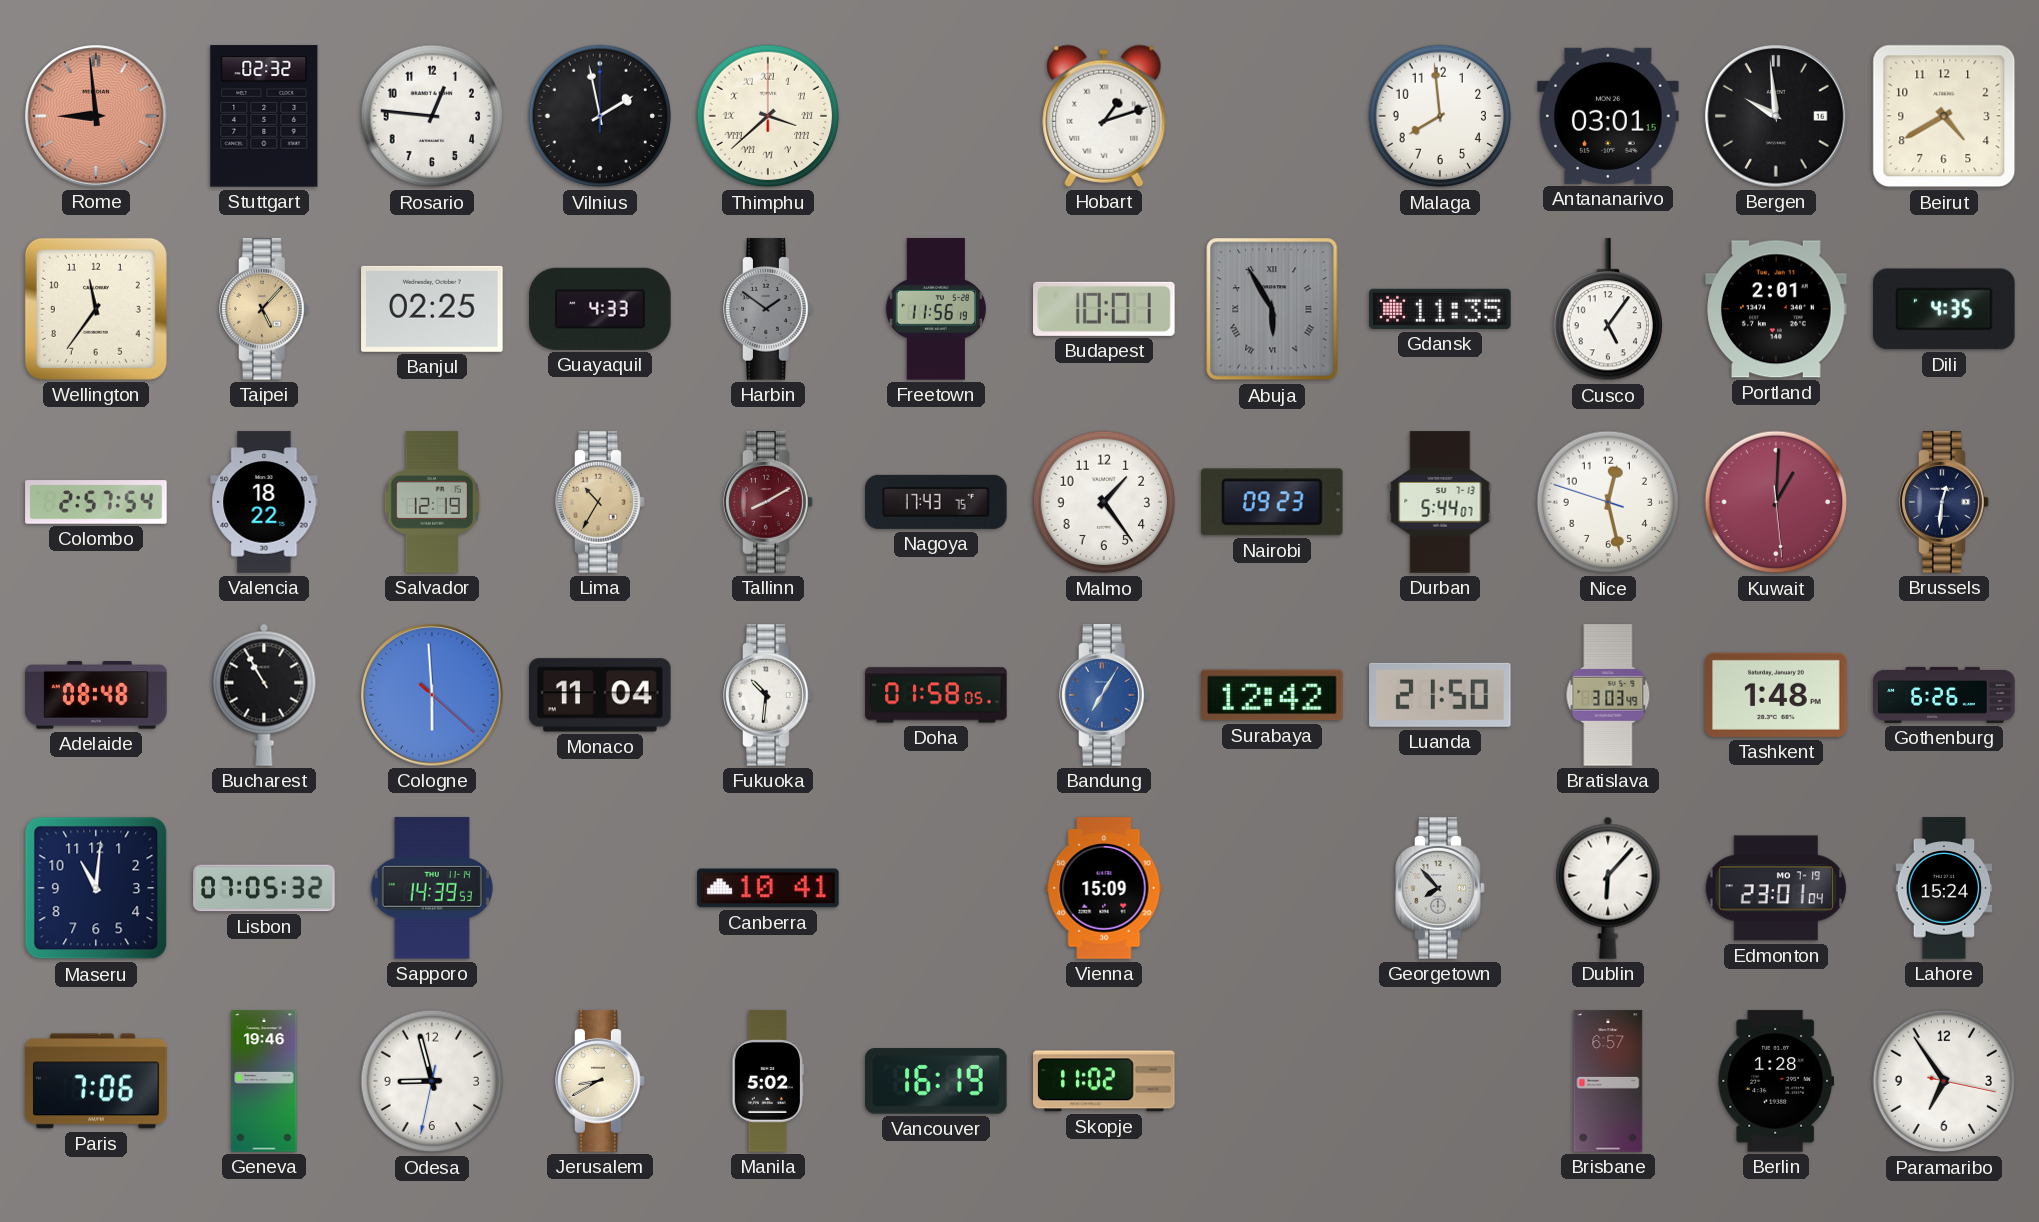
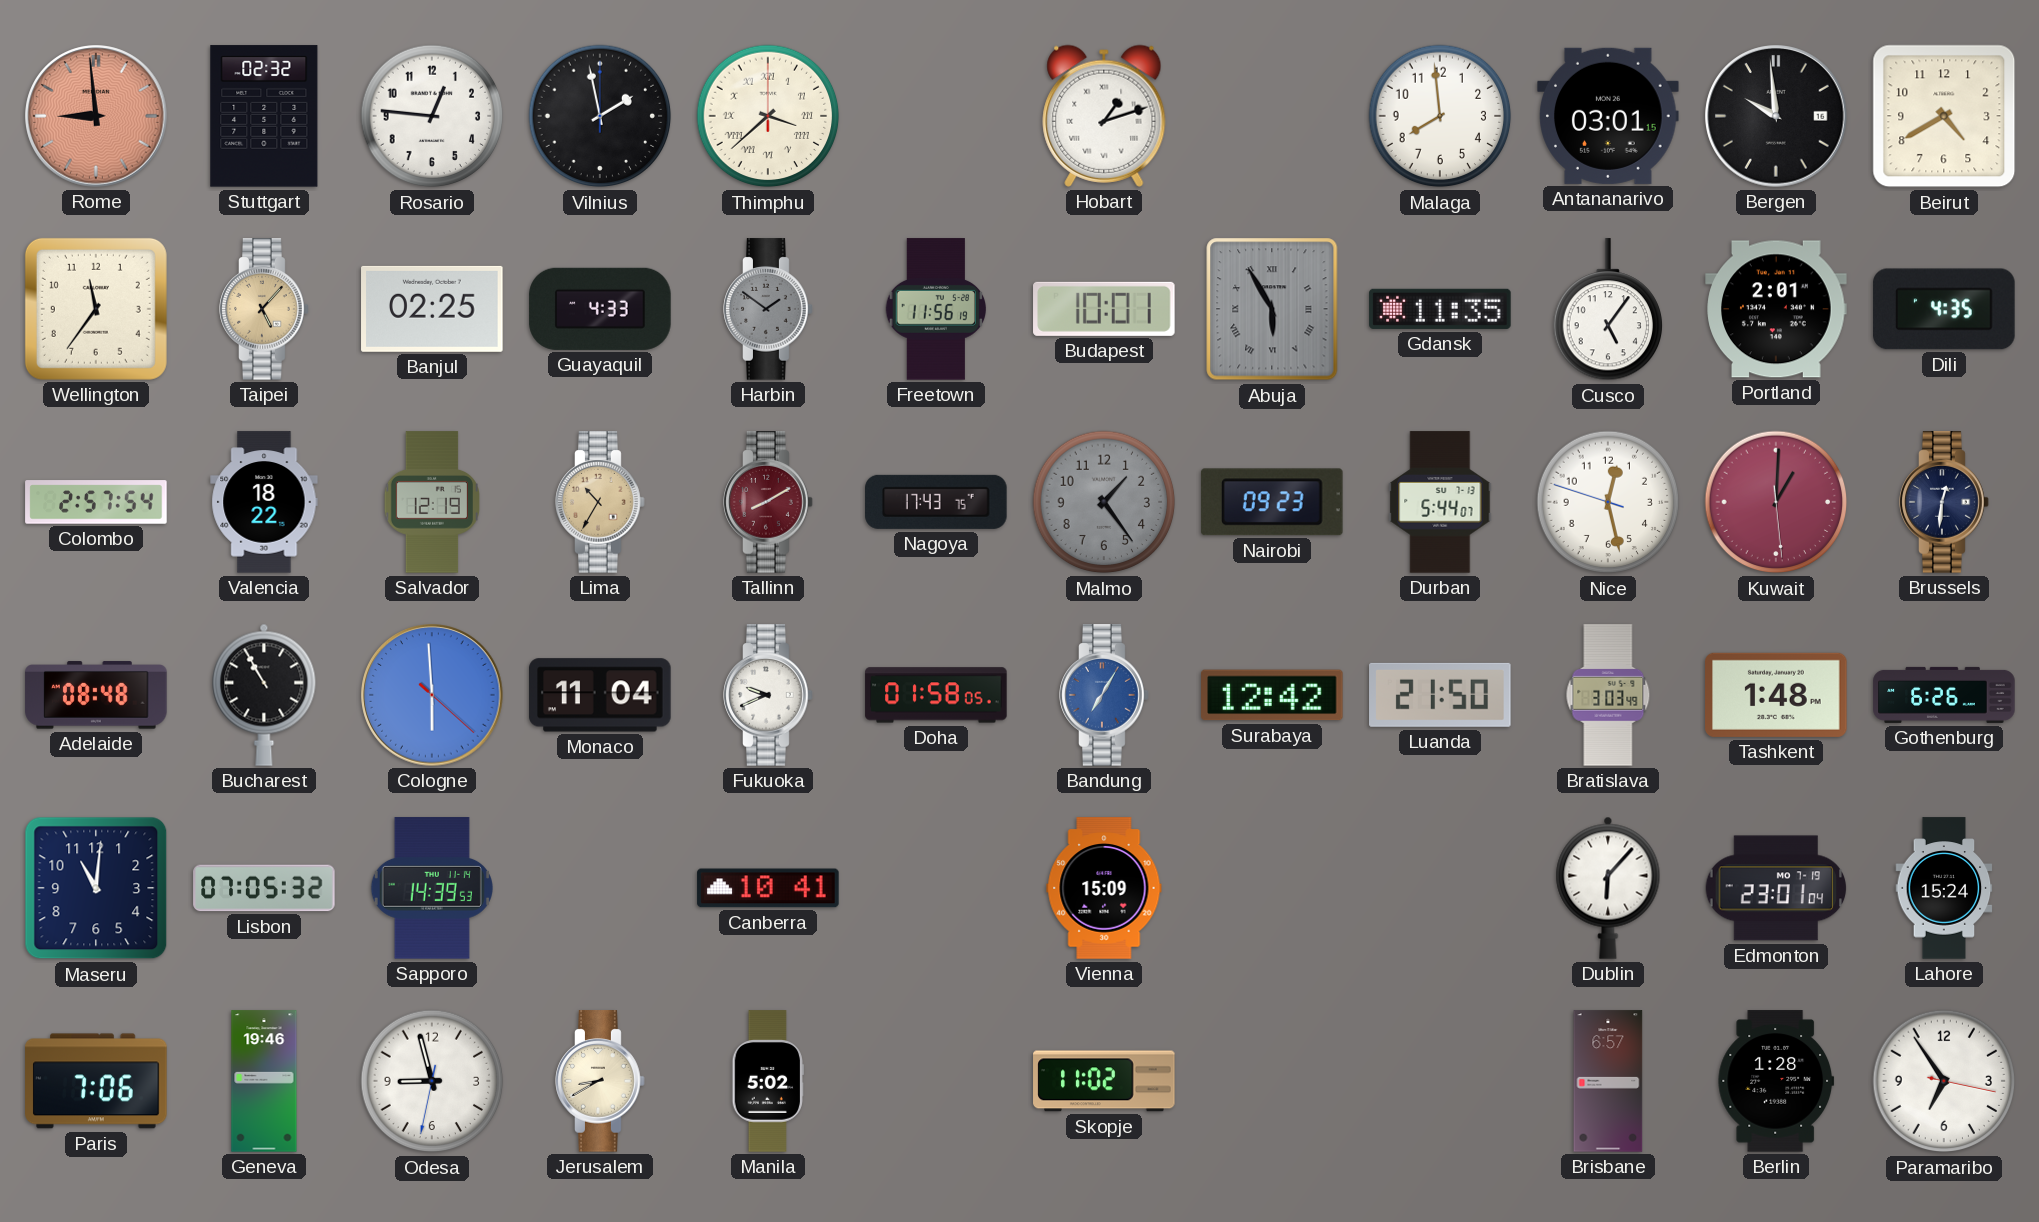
Malmo dial: white -> grey (1104, 502)
Fukuoka: 10:31 -> 9:41 (768, 695)
Georgetown: 7:53 -> none (1440, 888)
Vancouver: 16:19 -> none (936, 1081)
